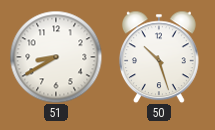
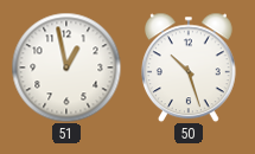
51: 8:40 -> 12:58 (66, 68)
